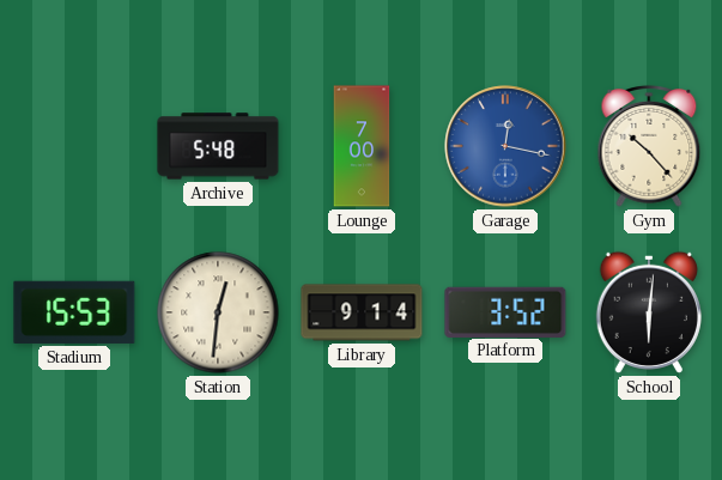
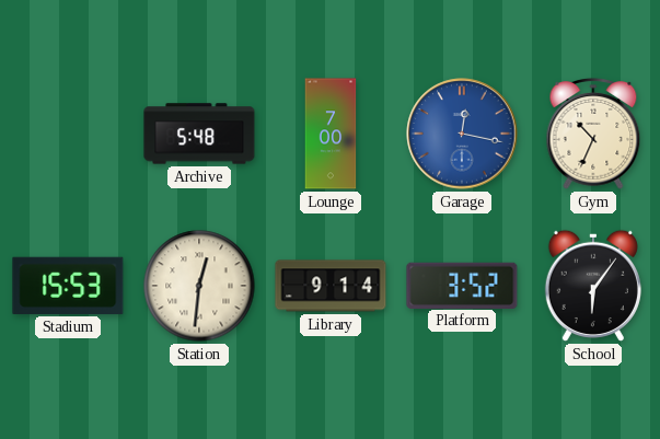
Gym: 10:23 -> 10:34 (593, 135)
School: 6:01 -> 6:06 (593, 286)
